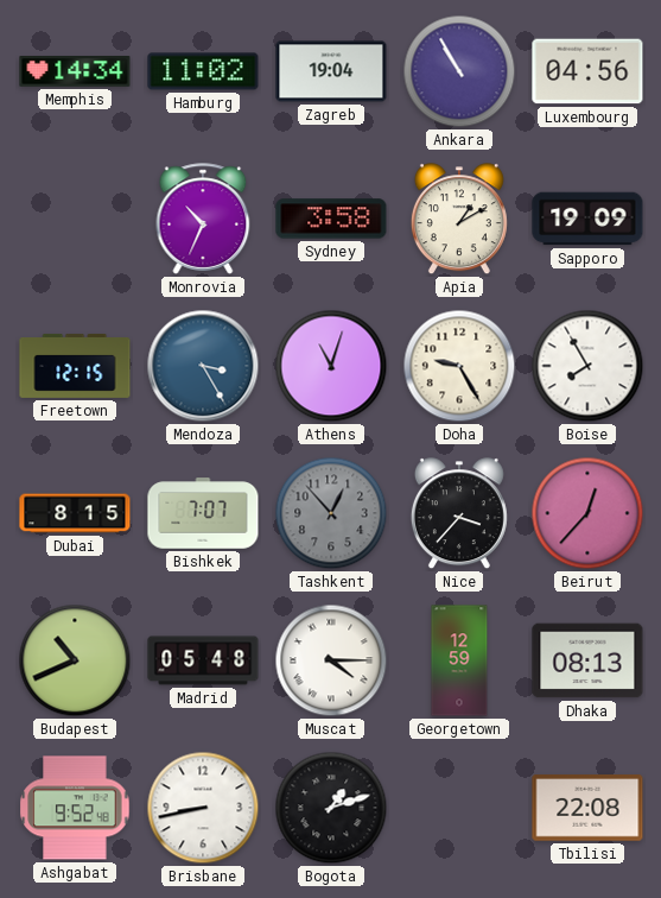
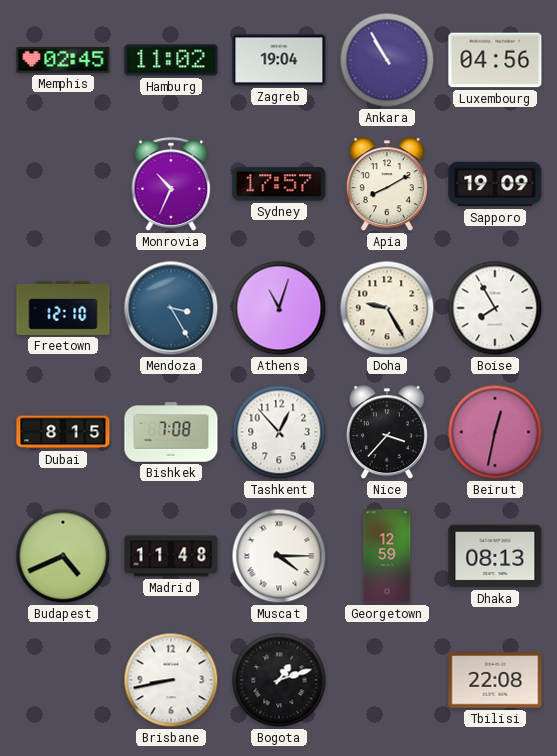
Memphis: 14:34 -> 02:45 (63, 60)
Sydney: 3:58 -> 17:57 (279, 184)
Apia: 1:10 -> 8:10 (387, 185)
Freetown: 12:15 -> 12:10 (63, 308)
Bishkek: 7:07 -> 7:08 (171, 432)
Tashkent dial: grey -> white (279, 432)
Beirut: 12:37 -> 12:32 (495, 432)
Budapest: 10:41 -> 4:41 (63, 556)
Madrid: 05:48 -> 11:48 (171, 556)
Ashgabat: 9:52 -> none (75, 808)
